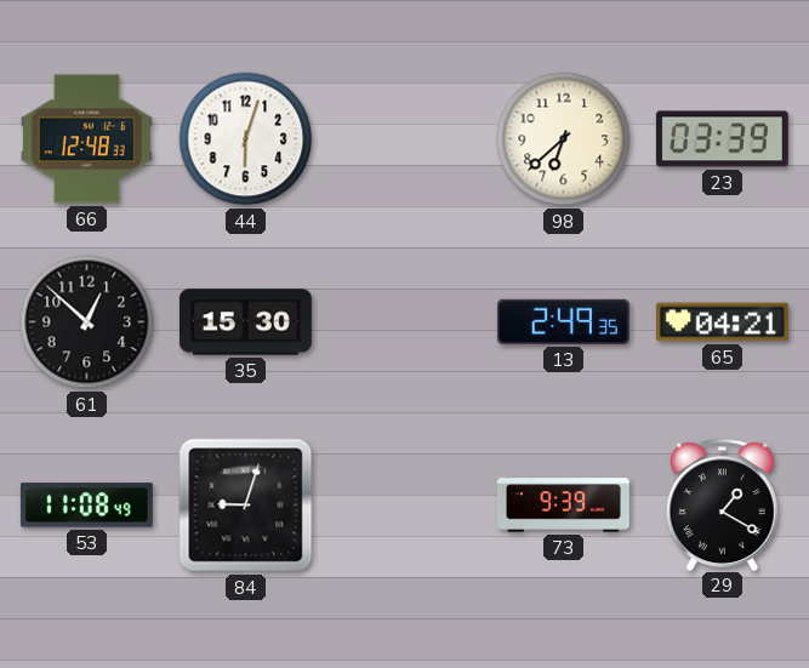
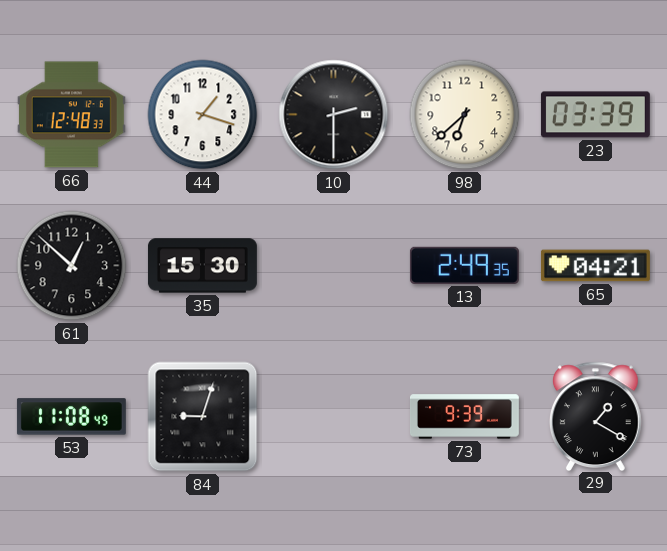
44: 6:03 -> 1:18 (203, 115)
10: none -> 2:30 (334, 115)
